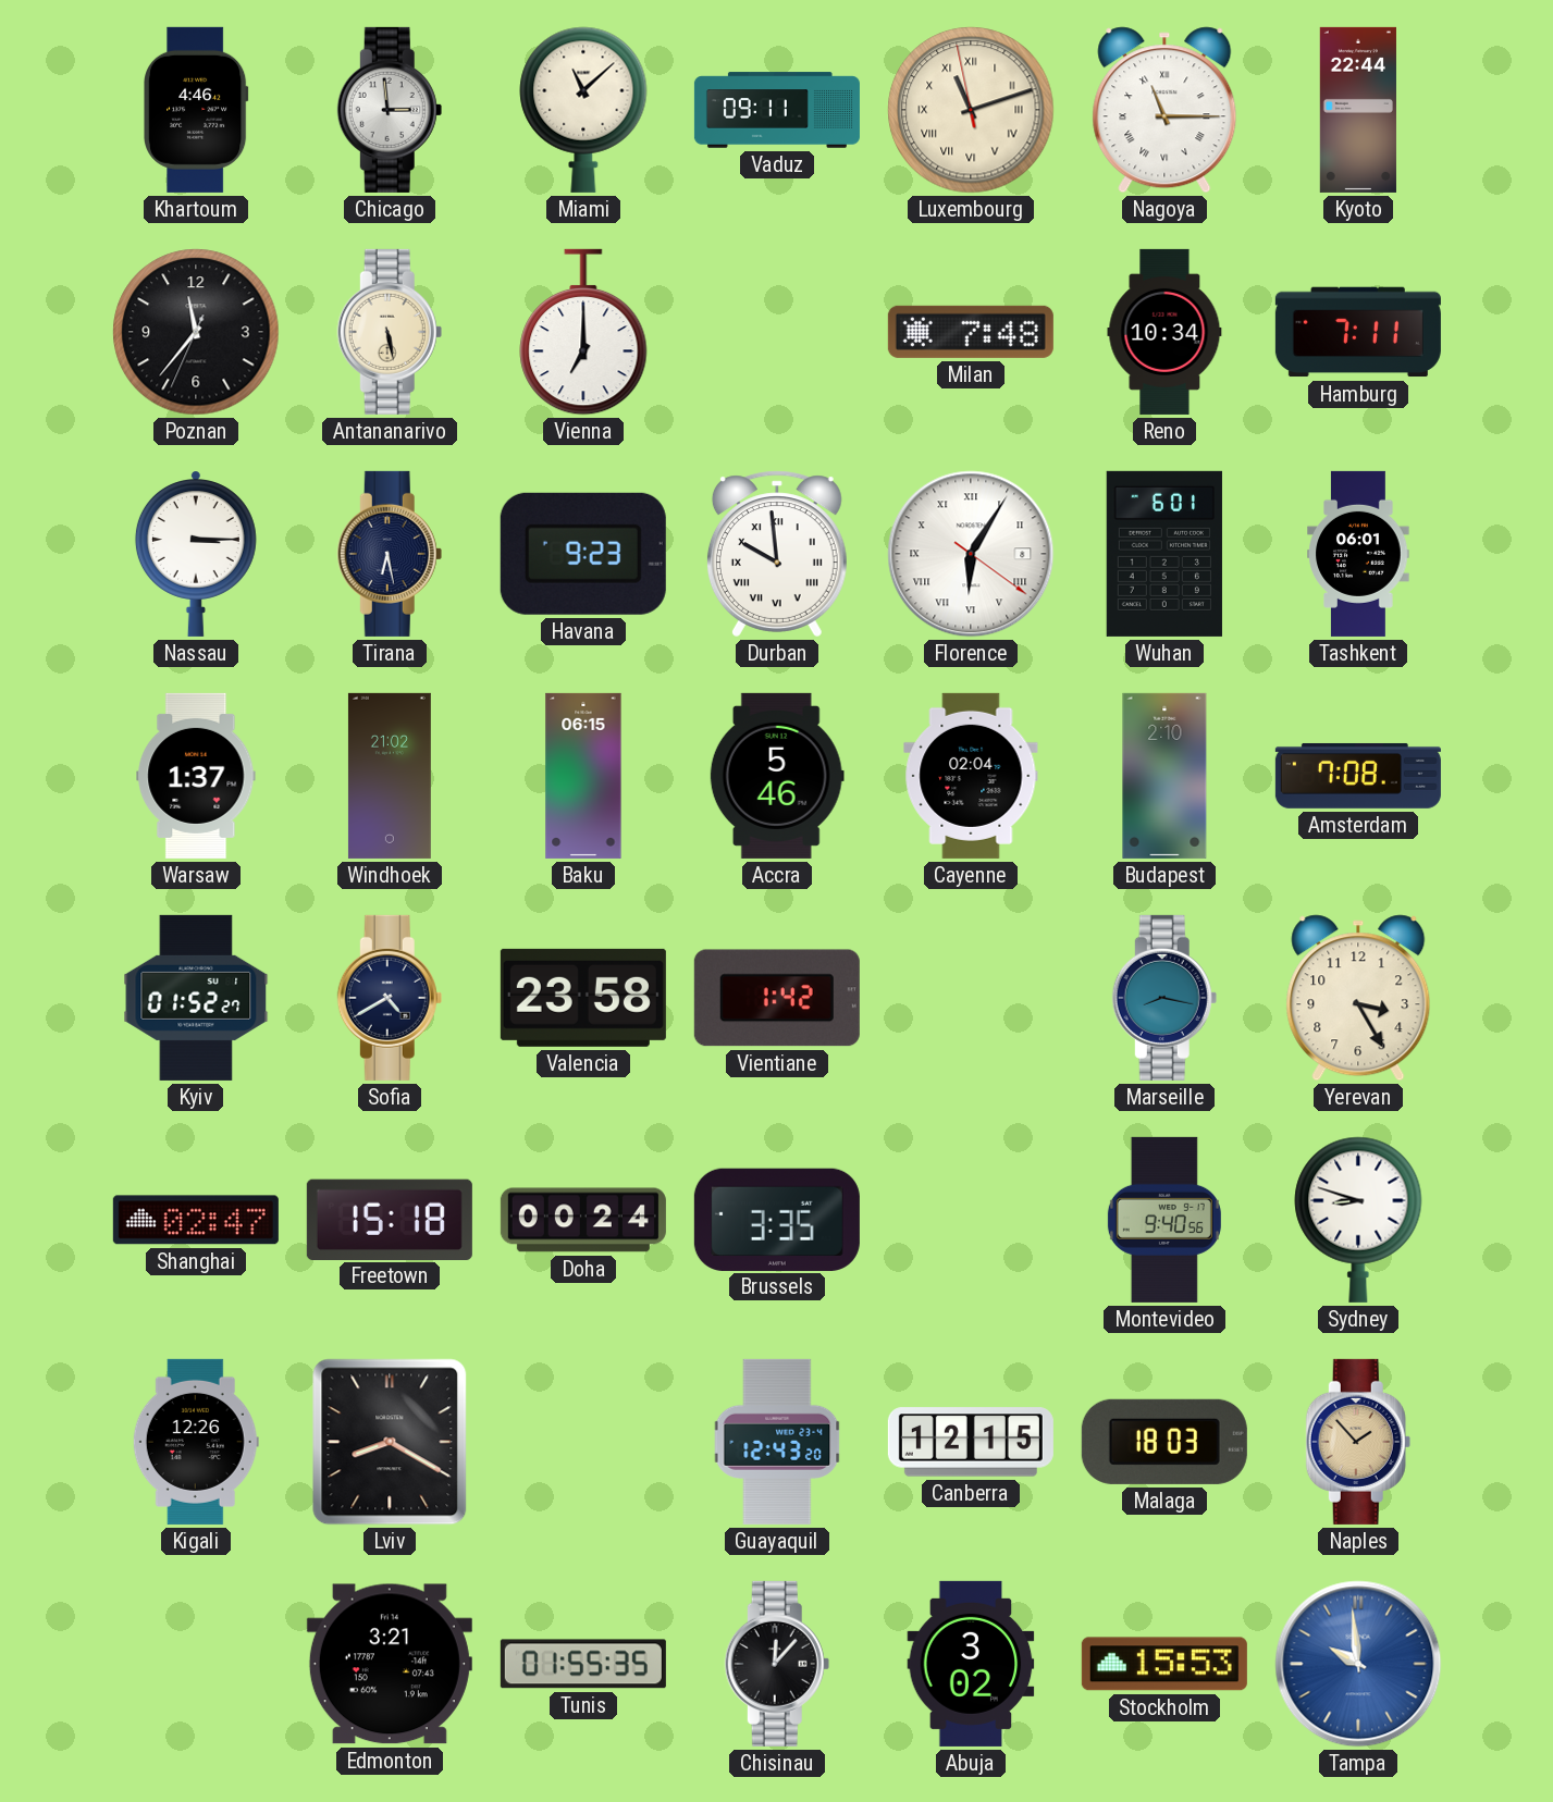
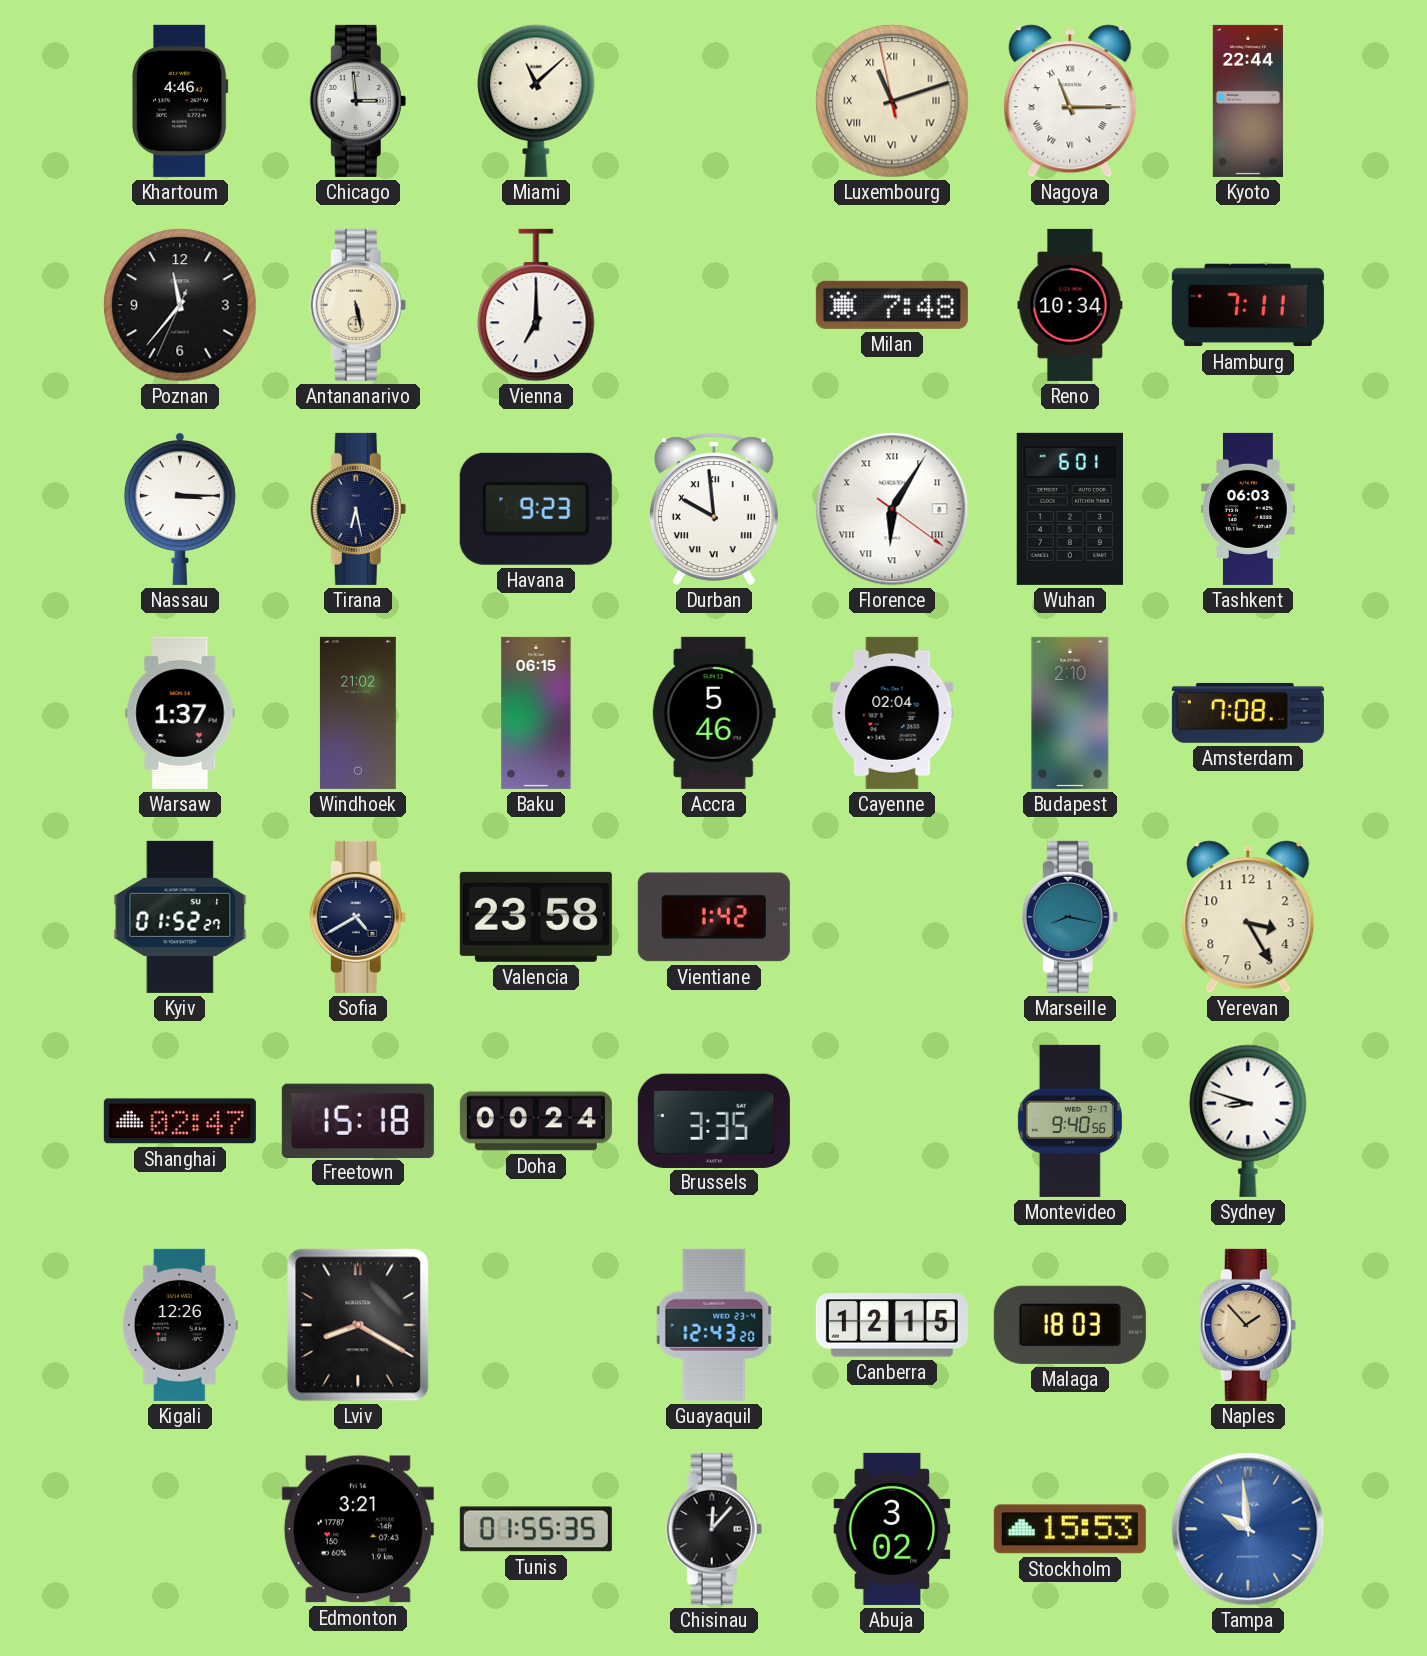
Vaduz: 09:11 -> none (777, 110)
Tashkent: 06:01 -> 06:03 (1248, 509)
